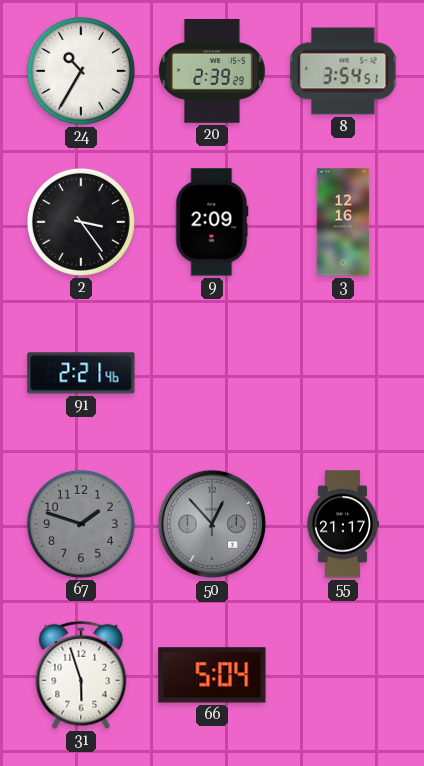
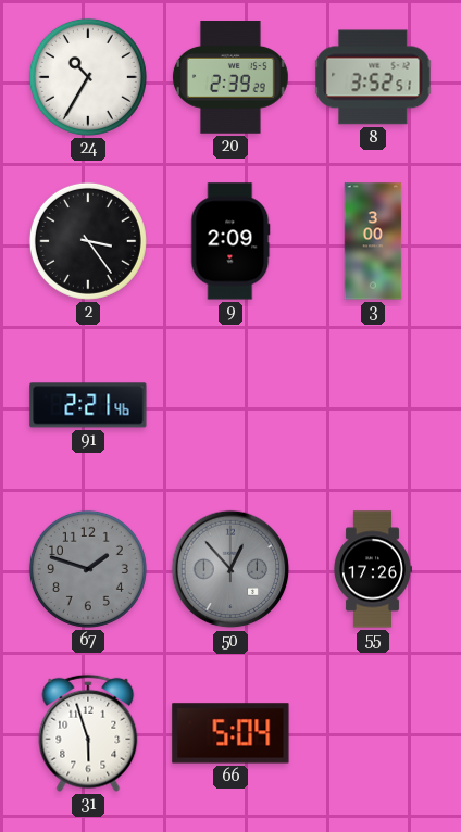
8: 3:54 -> 3:52 (373, 77)
3: 12:16 -> 3:00 (373, 241)
55: 21:17 -> 17:26 (372, 569)
